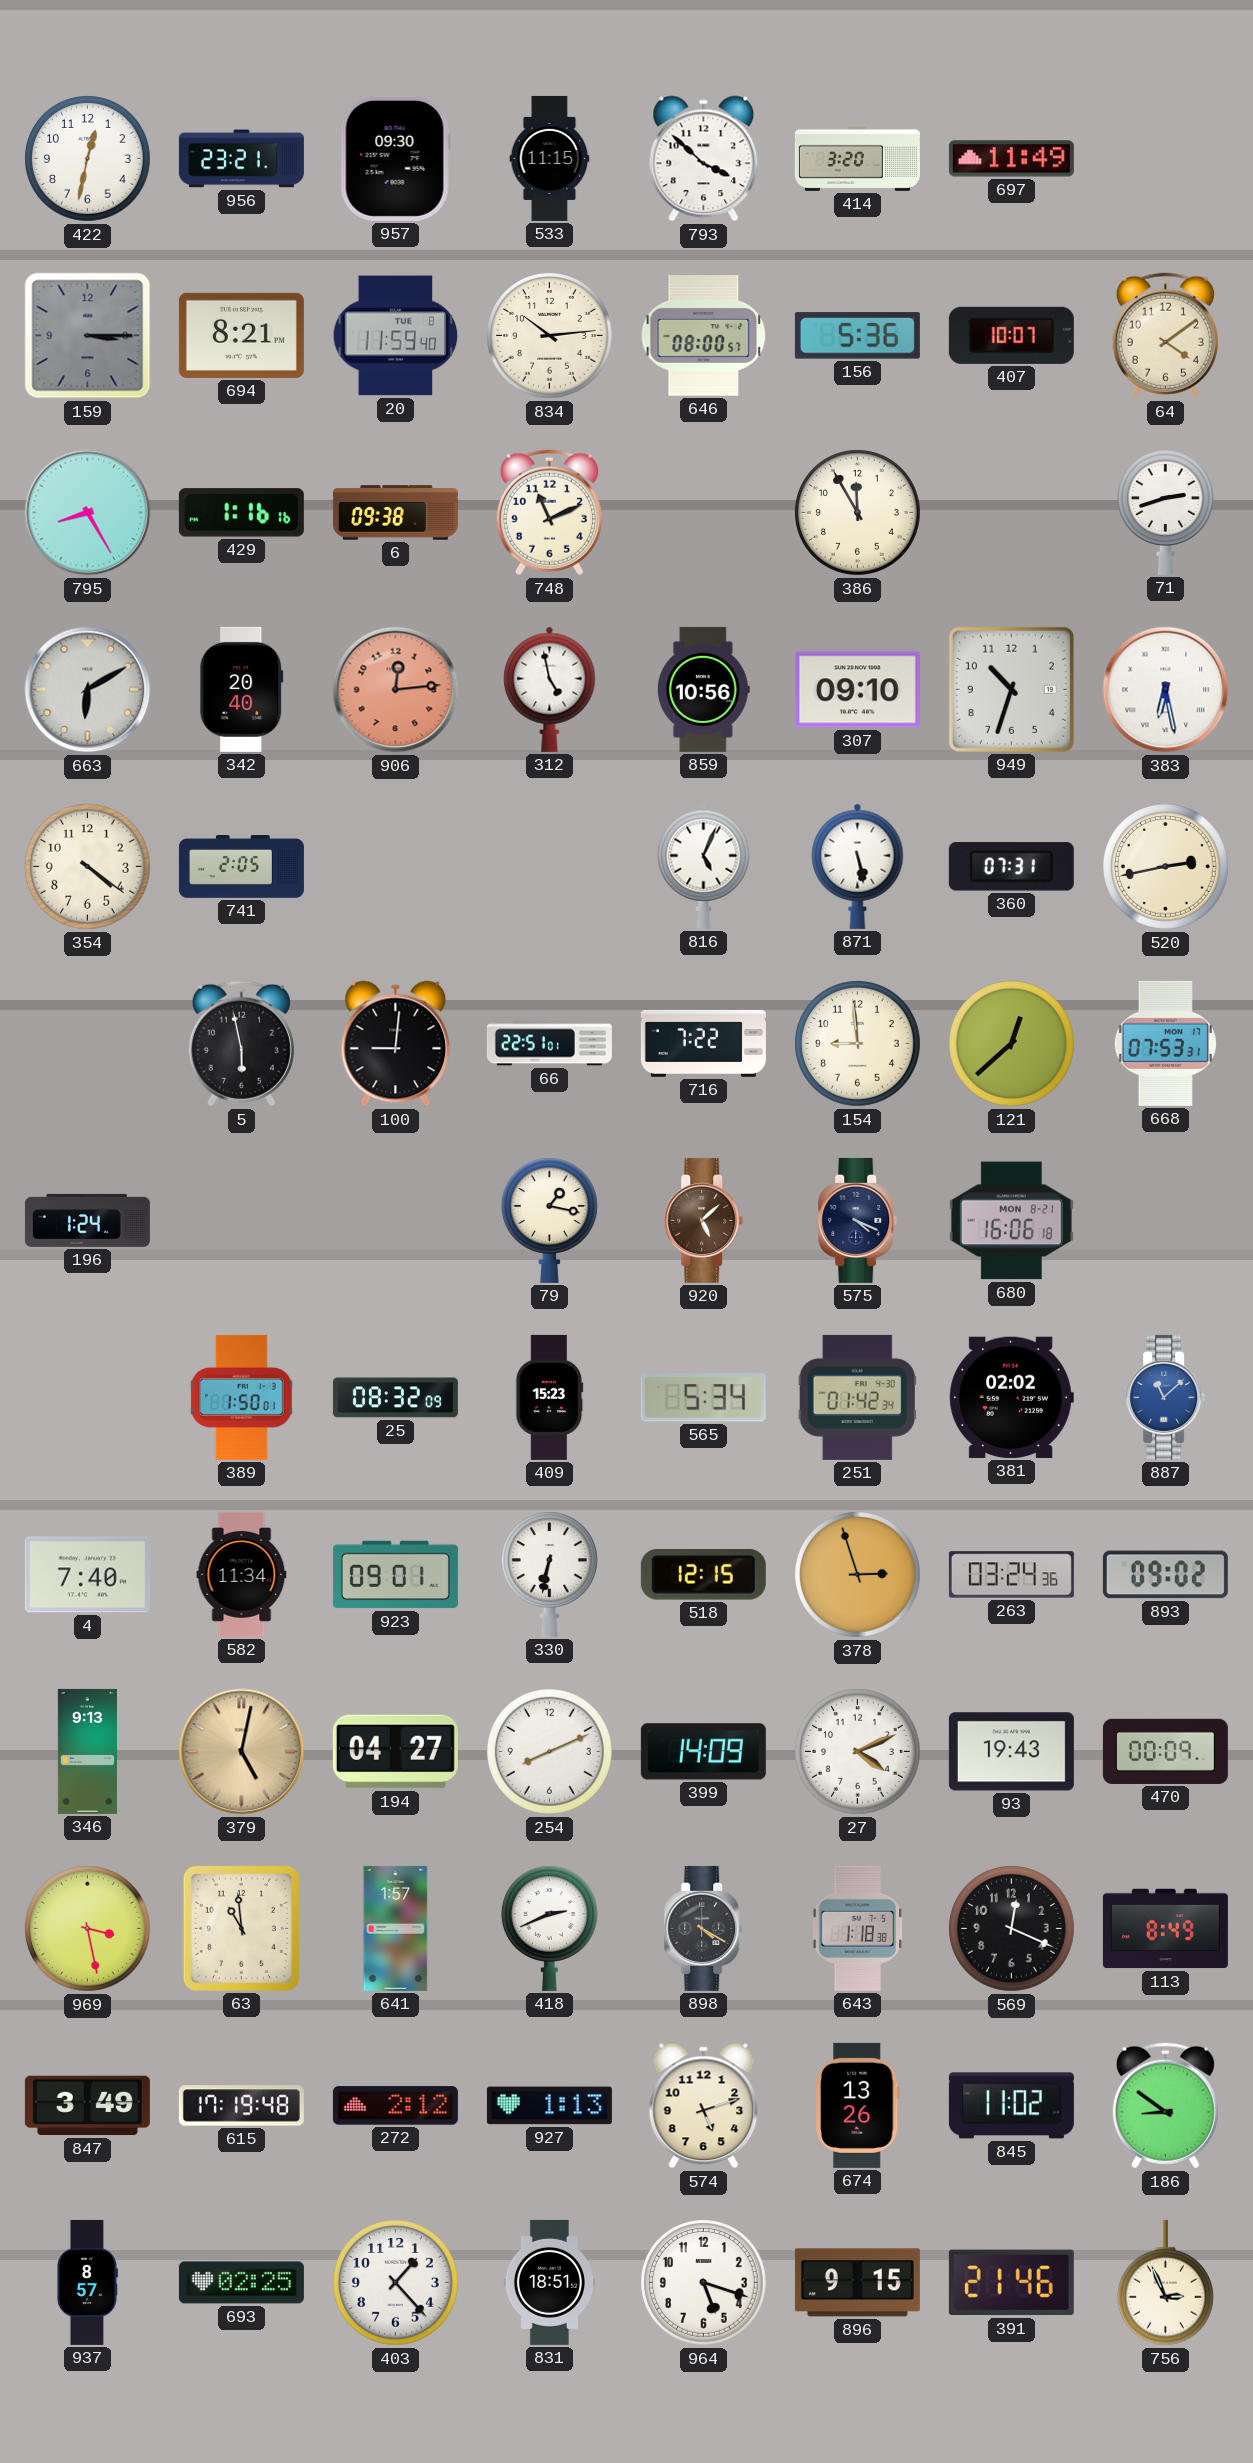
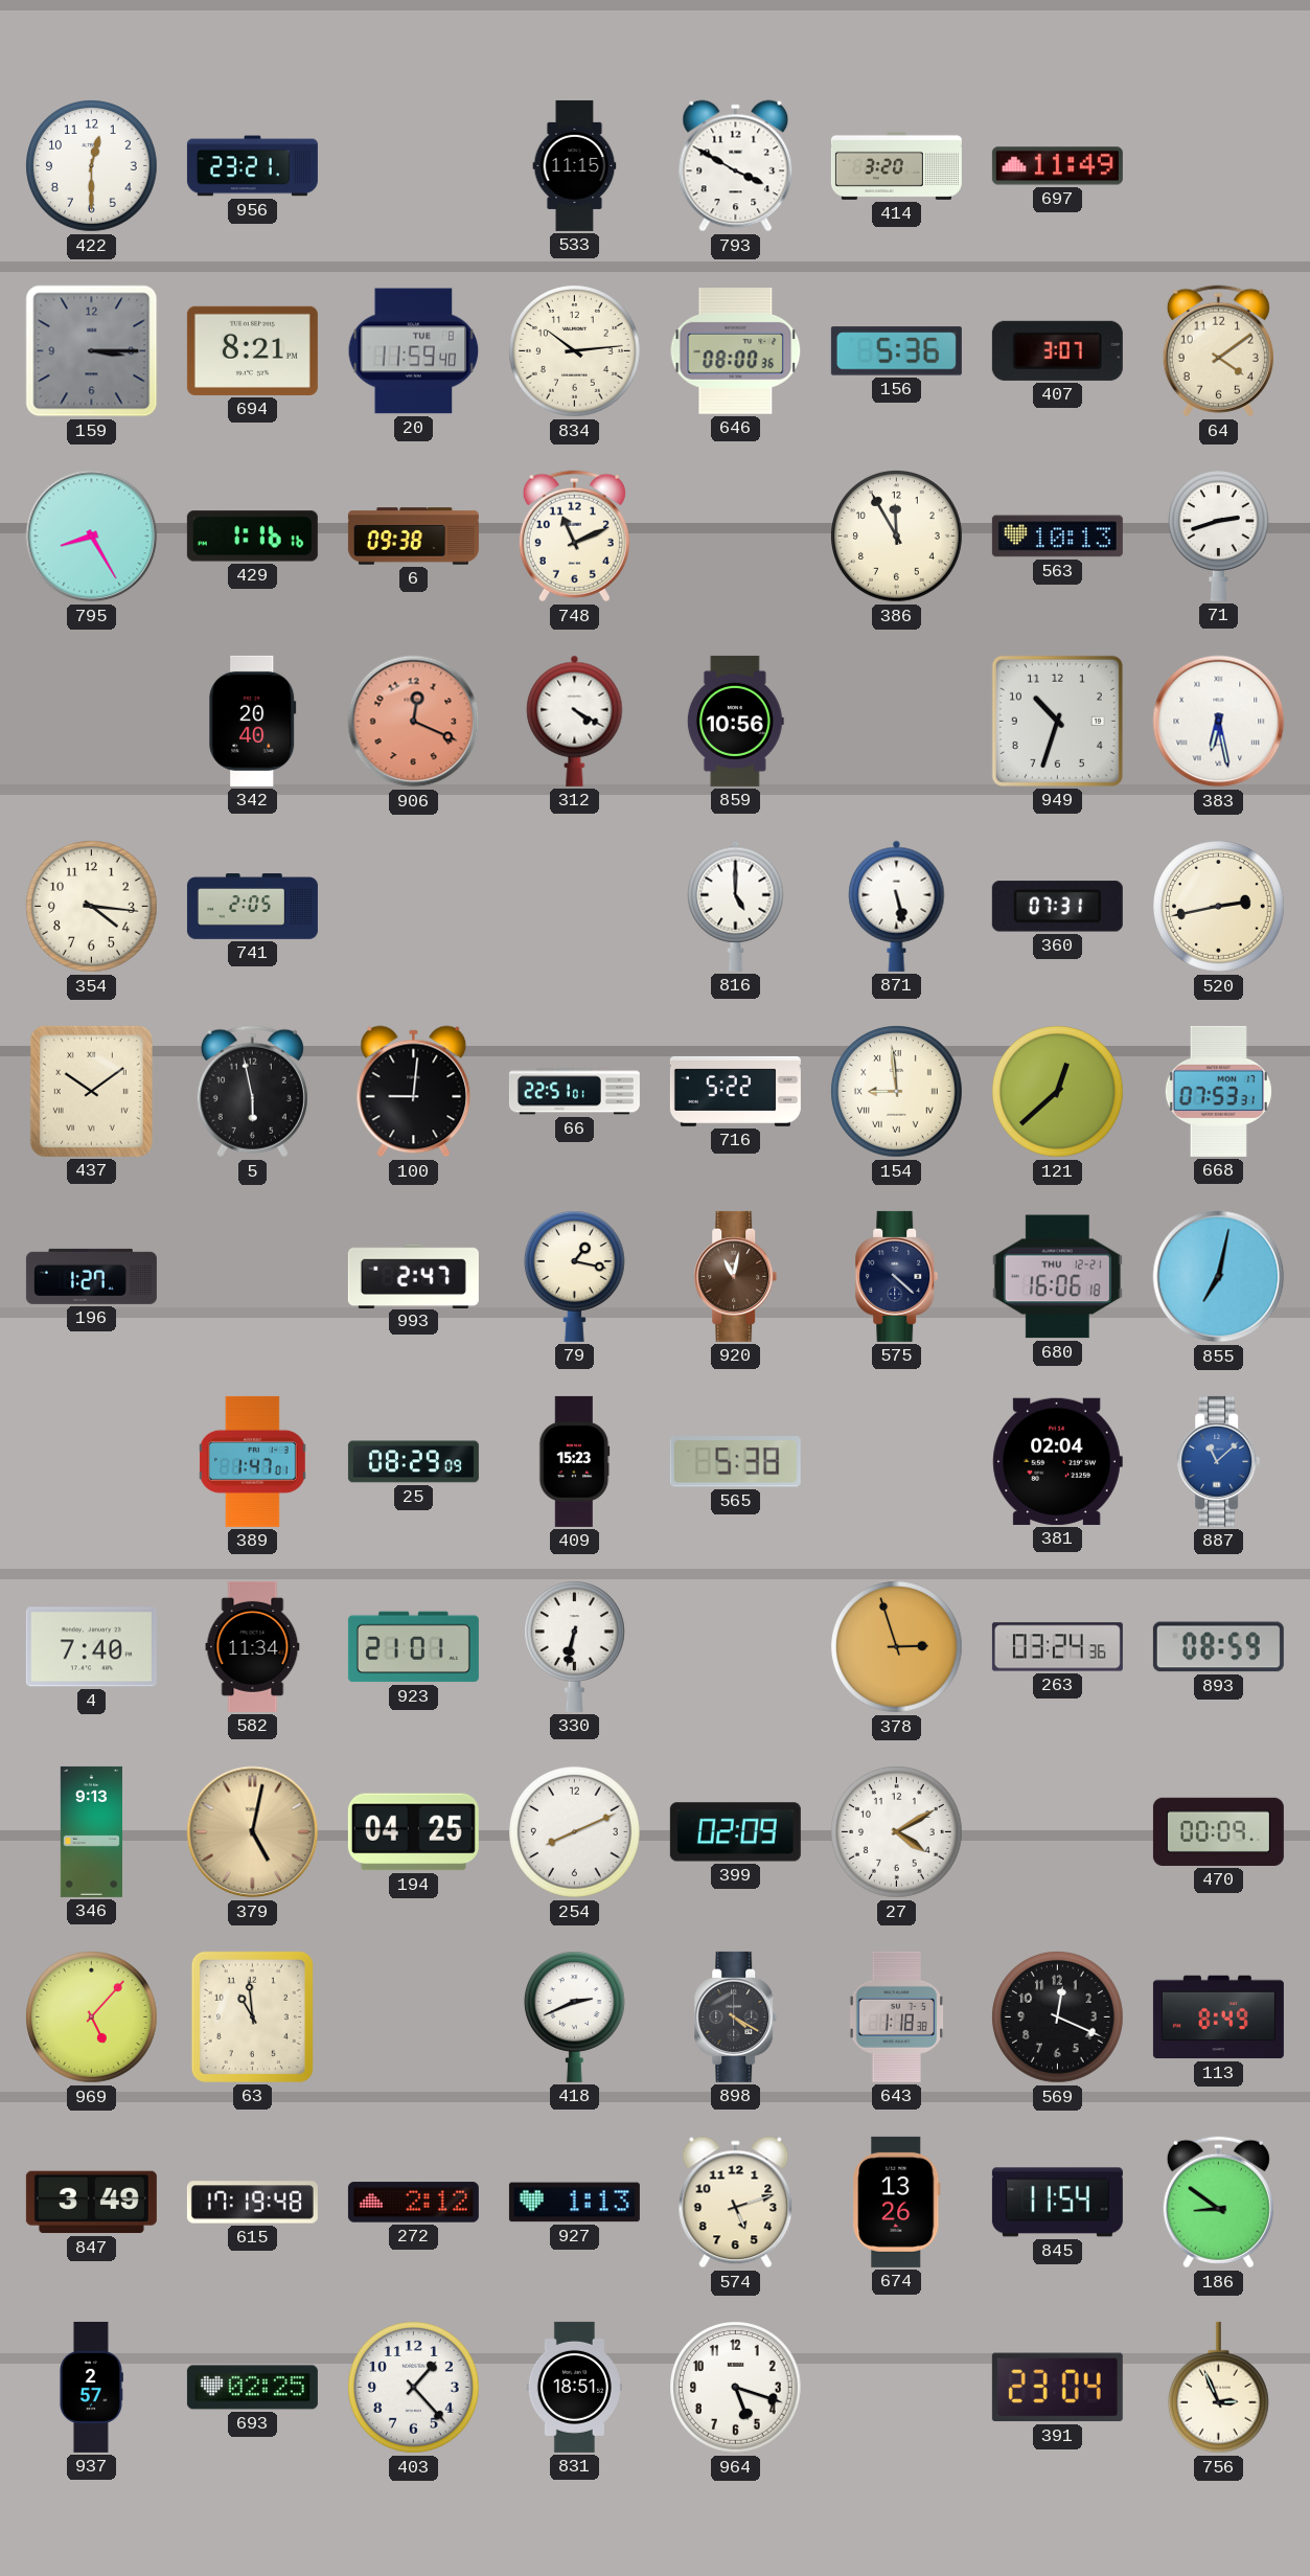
422: 12:32 -> 12:30 (92, 166)
957: 09:30 -> none (395, 158)
793: 3:52 -> 3:50 (736, 166)
646: 08:00:57 -> 08:00:36 (736, 351)
407: 10:07 -> 3:07 (1057, 350)
563: none -> 10:13 (1057, 537)
663: 6:10 -> none (88, 690)
906: 12:14 -> 12:19 (414, 722)
312: 4:58 -> 4:20 (575, 721)
307: 09:10 -> none (857, 690)
354: 4:21 -> 4:16 (92, 907)
816: 5:04 -> 5:00 (736, 906)
437: none -> 10:09 (91, 1091)
716: 7:22 -> 5:22 (735, 1091)
154 numerals: Arabic -> Roman (897, 1092)
196: 1:24 -> 1:27 (91, 1276)
993: none -> 2:47 (413, 1276)
920: 5:08 -> 11:02 (736, 1276)
575: 4:19 -> 4:22 (897, 1276)
680 date: MON 8-21 -> THU 12-21 (1057, 1277)
855: none -> 7:02 (1219, 1277)
389: 1:50 -> 1:47 (252, 1461)
25: 08:32 -> 08:29 (413, 1462)
565: 5:34 -> 5:38 (735, 1462)
251: 01:42 -> none (857, 1397)
381: 02:02 -> 02:04 (1057, 1461)
923: 09:01 -> 21:01 (413, 1647)
518: 12:15 -> none (703, 1575)
893: 09:02 -> 08:59 (1218, 1647)
194: 04:27 -> 04:25 (413, 1832)
399: 14:09 -> 02:09 (735, 1832)
27: 4:11 -> 4:10 (897, 1832)
93: 19:43 -> none (1011, 1752)
969: 3:28 -> 5:07 (92, 2018)
641: 1:57 -> none (396, 1928)
845: 11:02 -> 11:54 (1057, 2203)
937: 8:57 -> 2:57 (91, 2387)
896: 9:15 -> none (857, 2283)
391: 21:46 -> 23:04 (1057, 2388)
